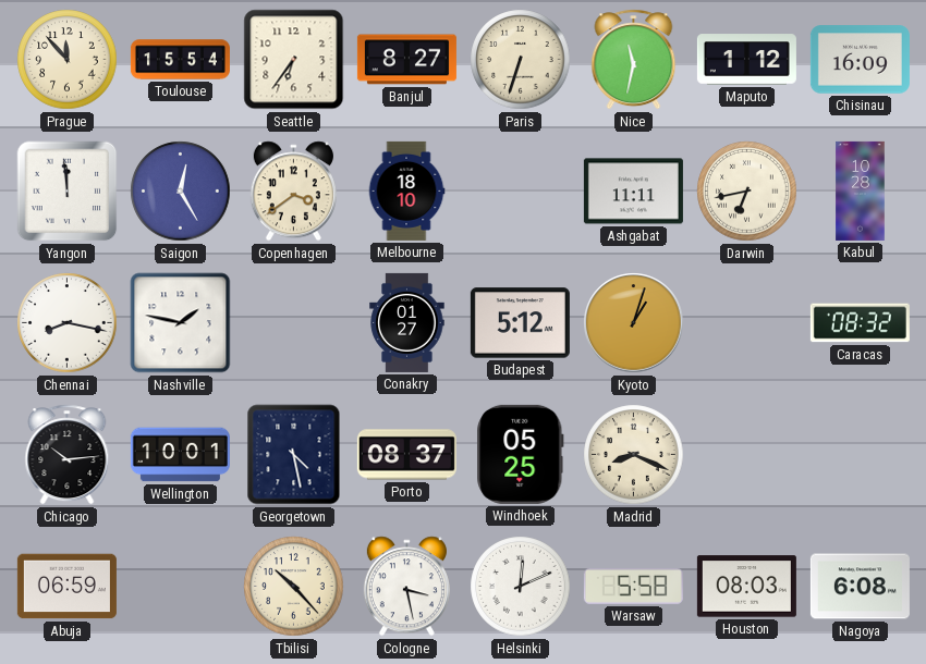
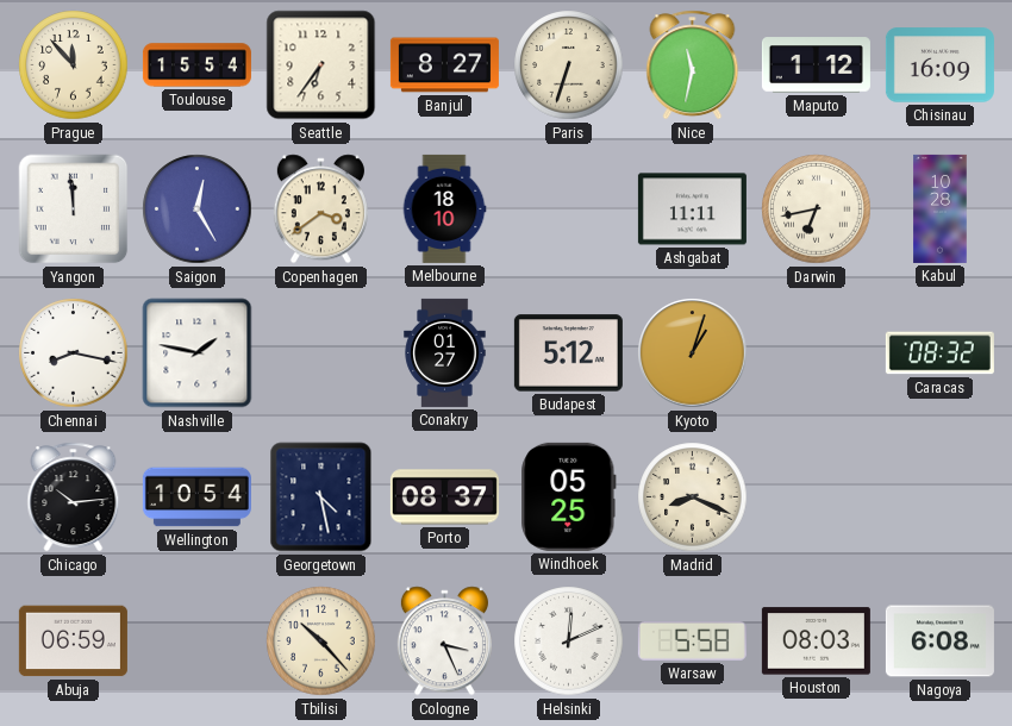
Wellington: 10:01 -> 10:54 (196, 497)
Cologne: 3:28 -> 3:26 (444, 641)
